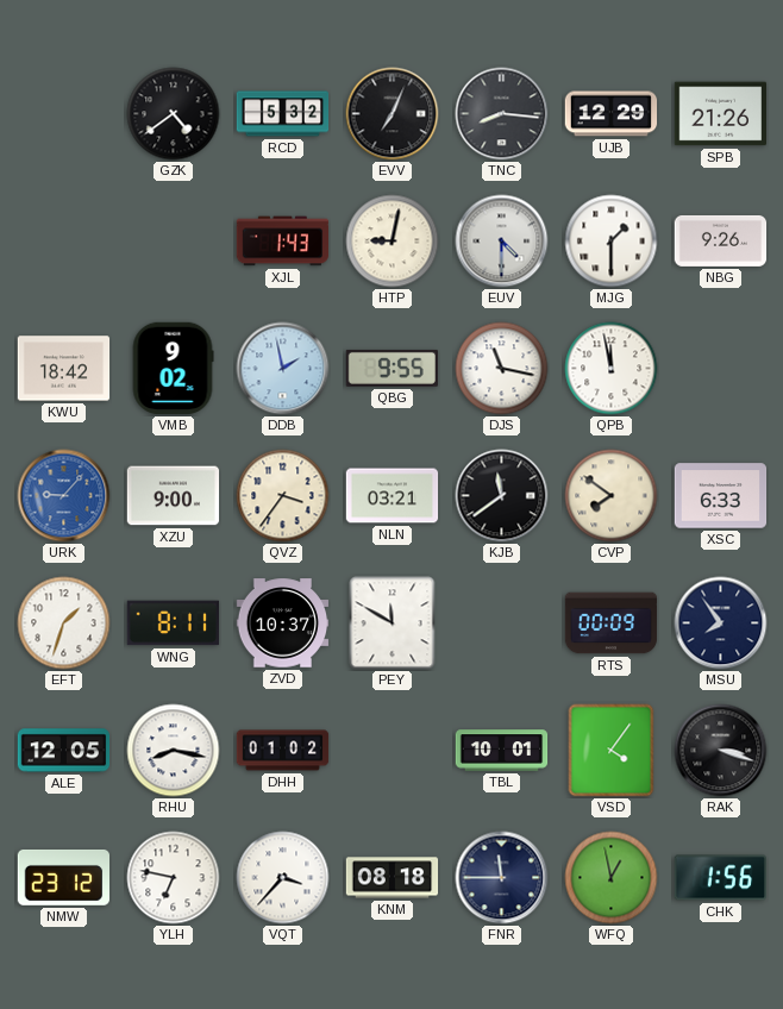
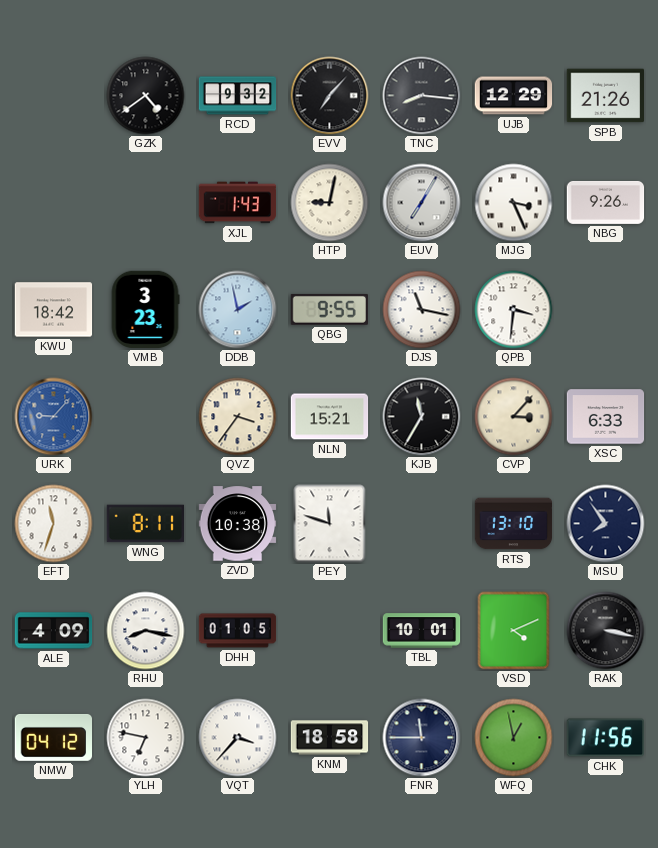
RCD: 5:32 -> 9:32 (238, 96)
EVV: 7:04 -> 7:07 (330, 96)
EUV: 4:30 -> 7:05 (422, 203)
MJG: 1:30 -> 3:26 (514, 203)
VMB: 9:02 -> 3:23 (145, 310)
QPB: 11:58 -> 3:31 (514, 310)
XZU: 9:00 -> none (174, 496)
NLN: 03:21 -> 15:21 (330, 417)
KJB: 11:39 -> 11:35 (422, 417)
CVP: 7:51 -> 3:07 (514, 417)
EFT: 1:33 -> 11:33 (54, 524)
ZVD: 10:37 -> 10:38 (238, 524)
PEY: 11:50 -> 11:48 (330, 524)
RTS: 00:09 -> 13:10 (514, 524)
ALE: 12:05 -> 4:09 (54, 631)
DHH: 01:02 -> 01:05 (238, 631)
VSD: 4:06 -> 4:11 (514, 631)
RAK: 3:18 -> 3:17 (606, 631)
NMW: 23:12 -> 04:12 (53, 737)
KNM: 08:18 -> 18:58 (330, 738)
CHK: 1:56 -> 11:56 (605, 738)
